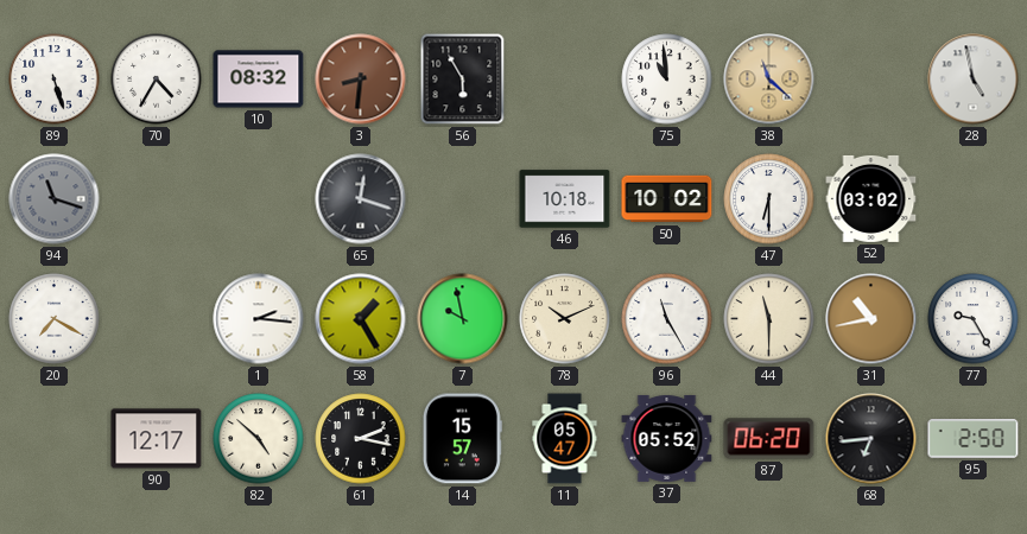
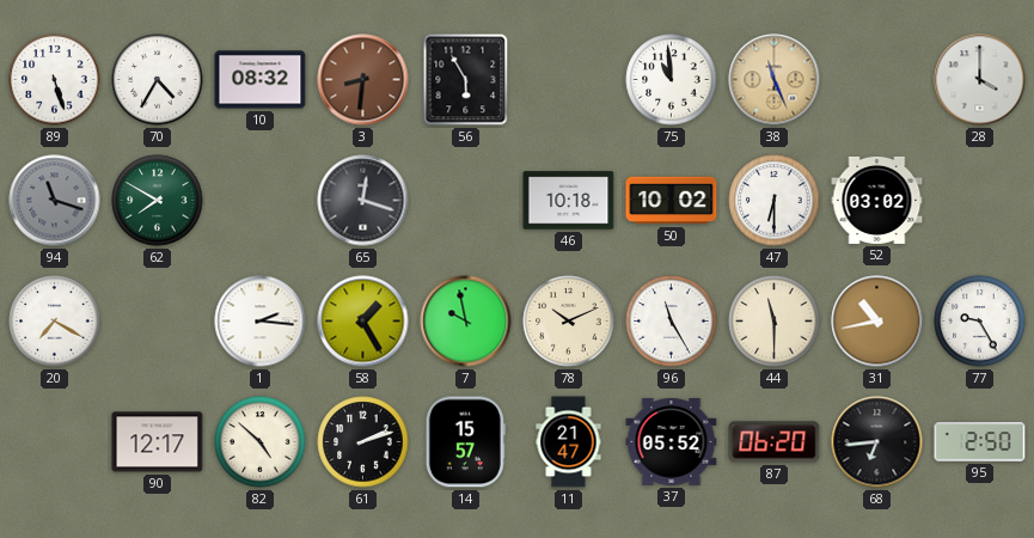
38: 11:22 -> 11:26 (775, 80)
28: 4:58 -> 4:00 (980, 80)
62: none -> 7:50 (158, 201)
61: 2:17 -> 2:12 (363, 442)
11: 05:47 -> 21:47 (569, 442)
